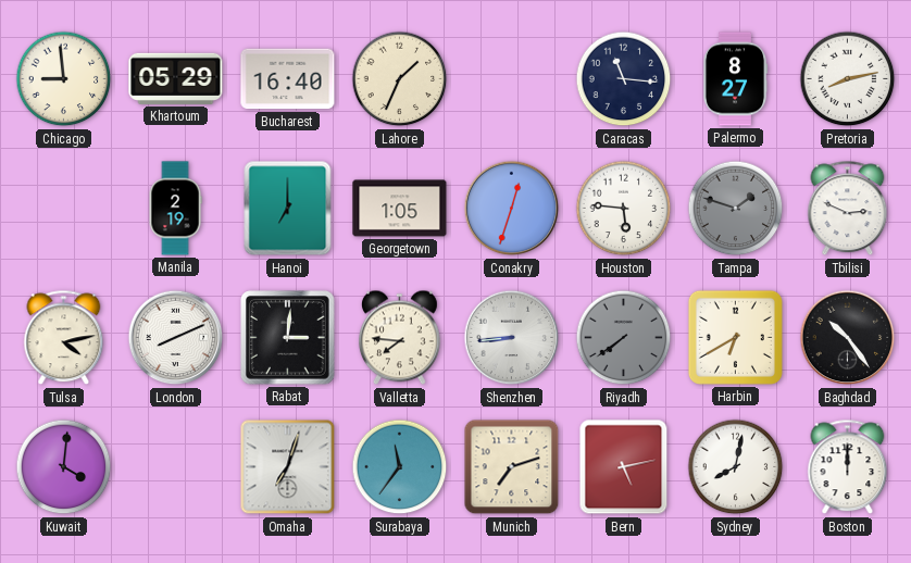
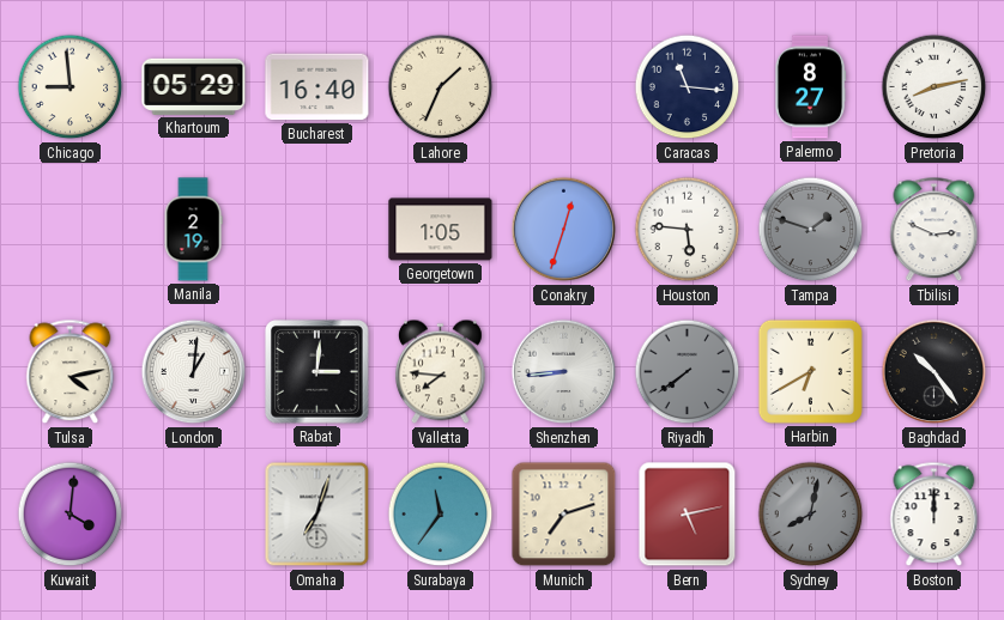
Hanoi: 7:00 -> none (288, 209)
London: 8:11 -> 1:01 (194, 372)
Sydney dial: white -> grey (811, 515)
